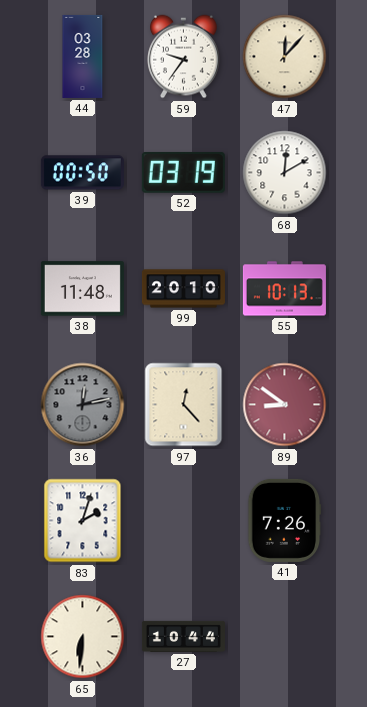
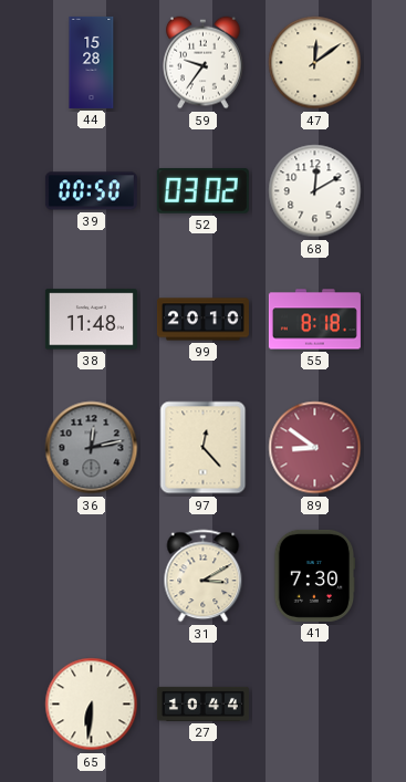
44: 03:28 -> 15:28 (92, 62)
47: 12:07 -> 12:09 (315, 63)
52: 03:19 -> 03:02 (202, 190)
55: 10:13 -> 8:18 (314, 320)
83: 2:03 -> none (83, 521)
31: none -> 3:10 (204, 576)
41: 7:26 -> 7:30 (315, 575)
